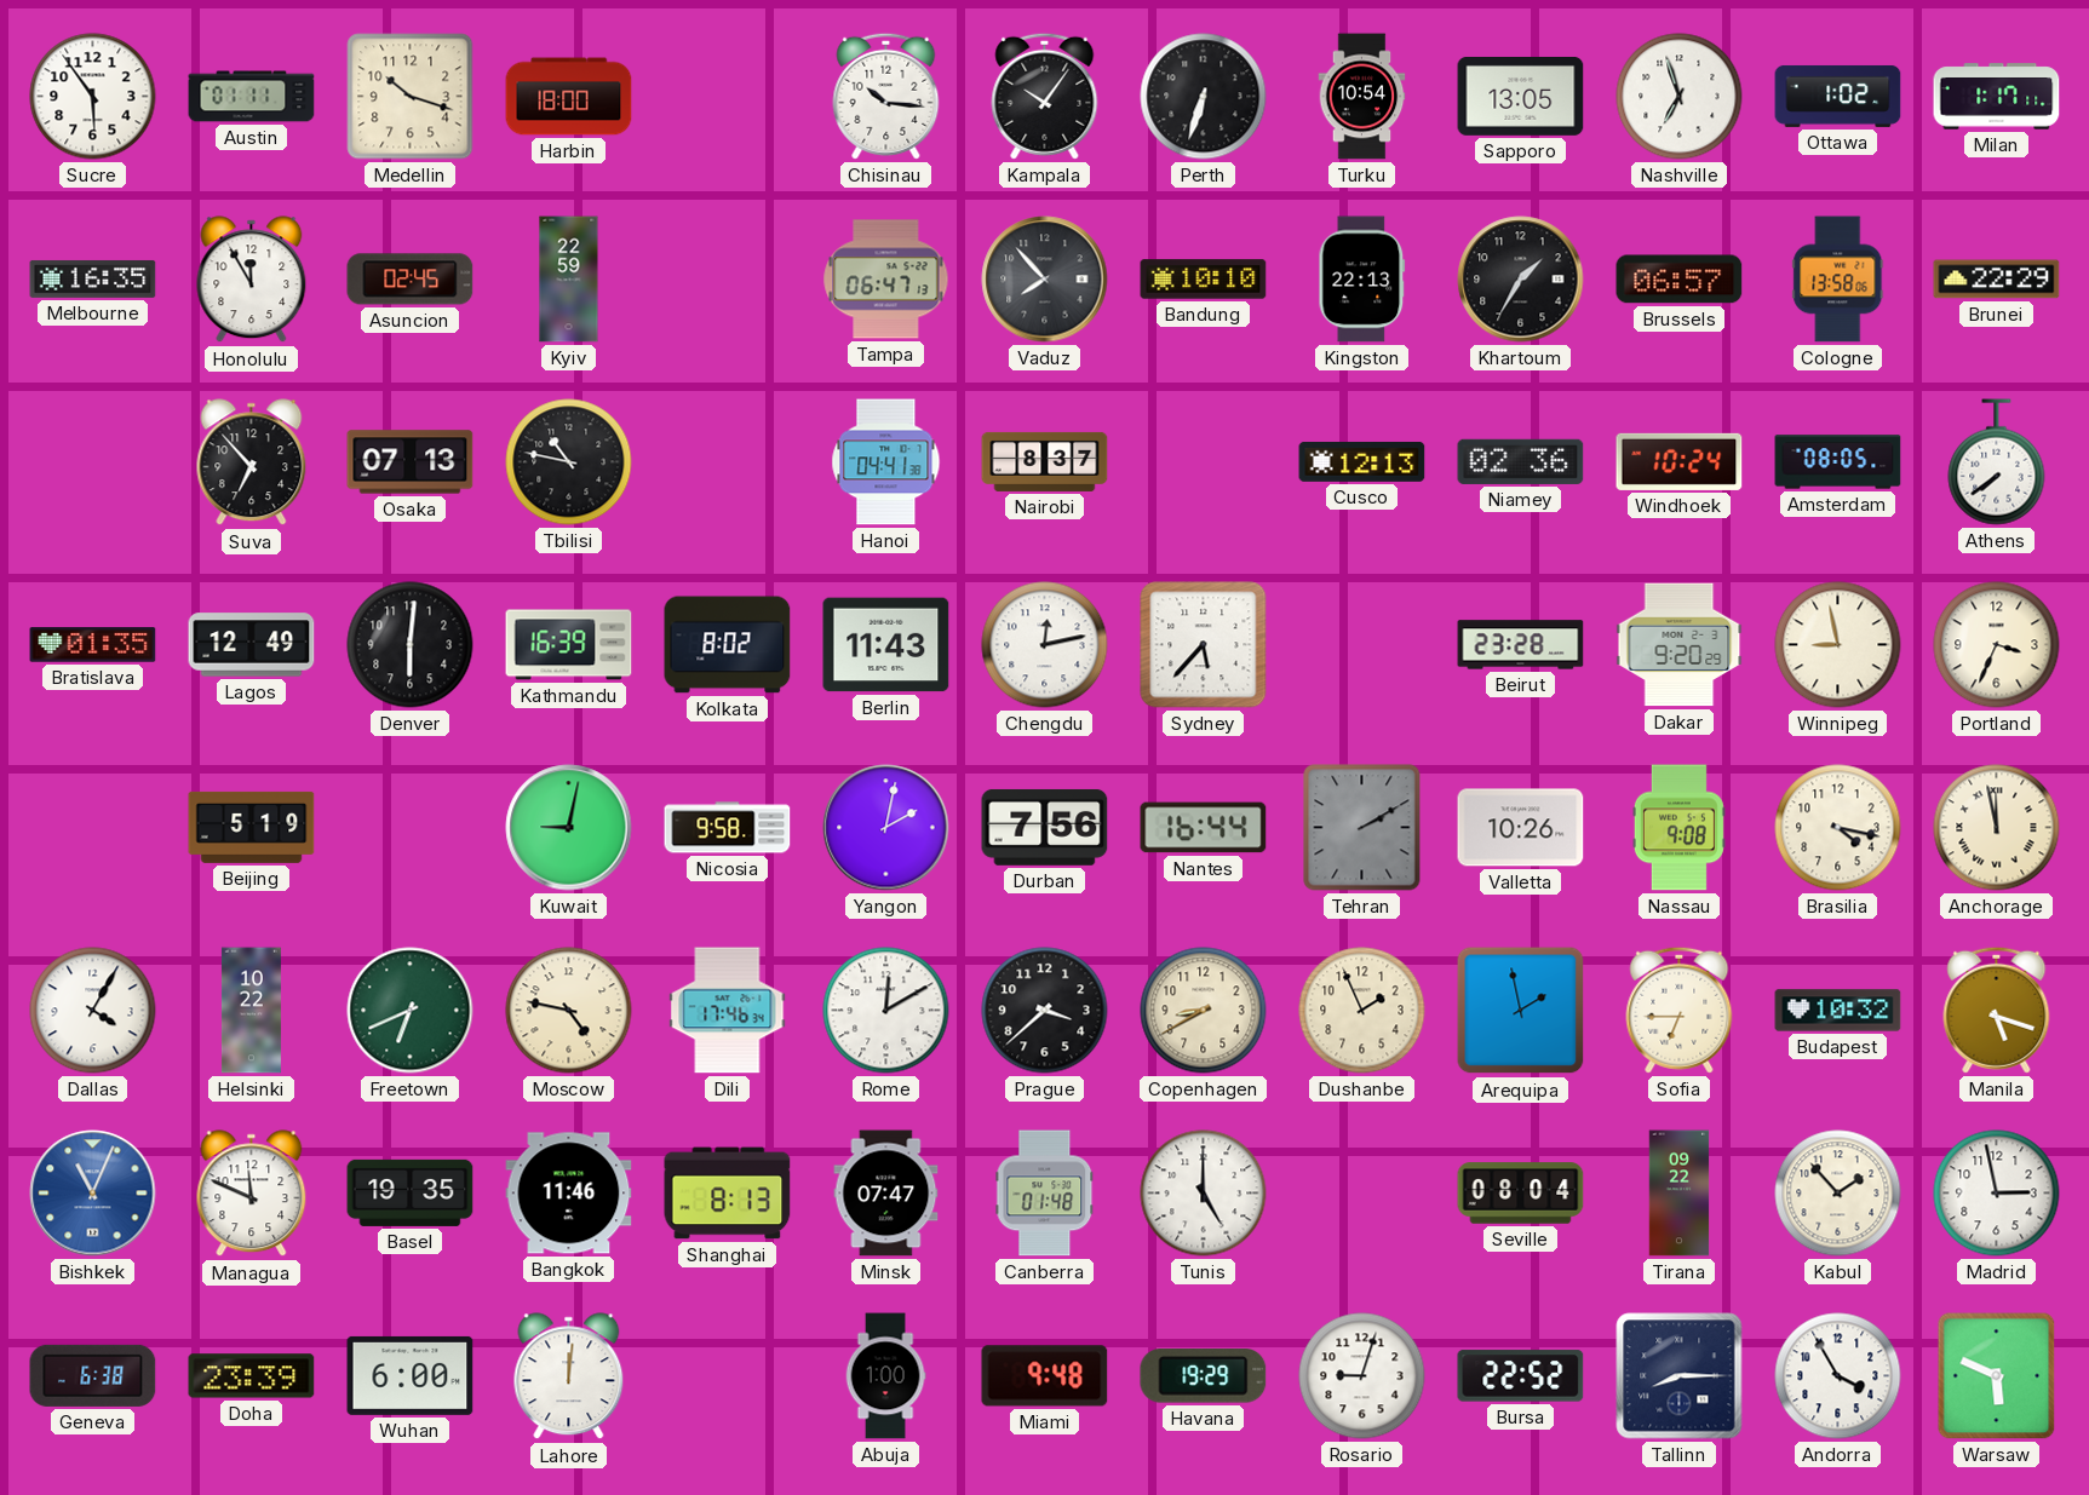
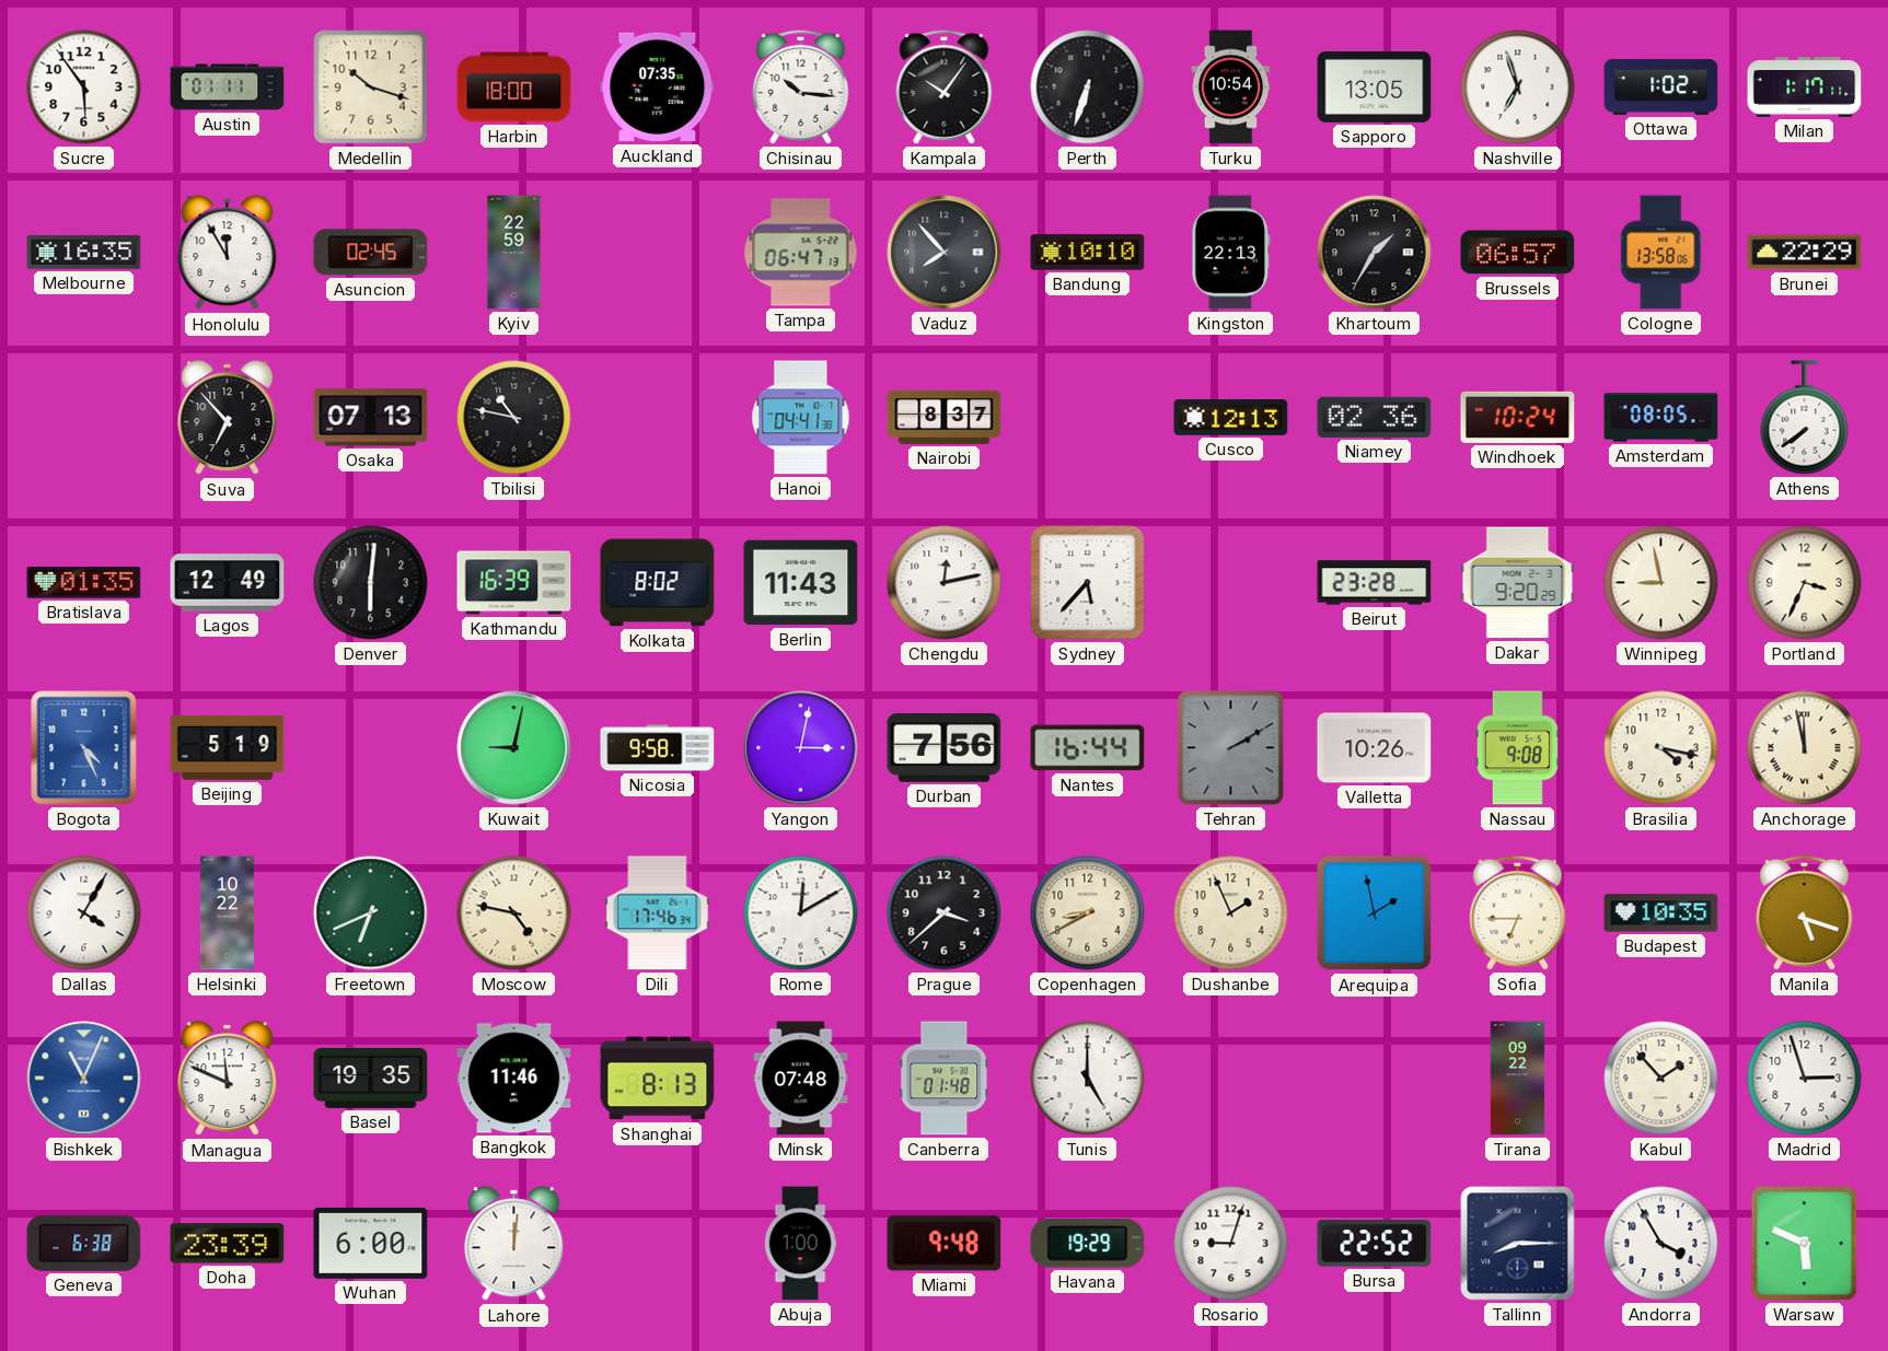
Auckland: none -> 07:35 (658, 88)
Bogota: none -> 4:26 (84, 748)
Yangon: 2:02 -> 3:02 (801, 748)
Budapest: 10:32 -> 10:35 (1661, 913)
Minsk: 07:47 -> 07:48 (801, 1079)
Seville: 08:04 -> none (1521, 1194)
Madrid: 2:58 -> 2:57 (1805, 1079)
